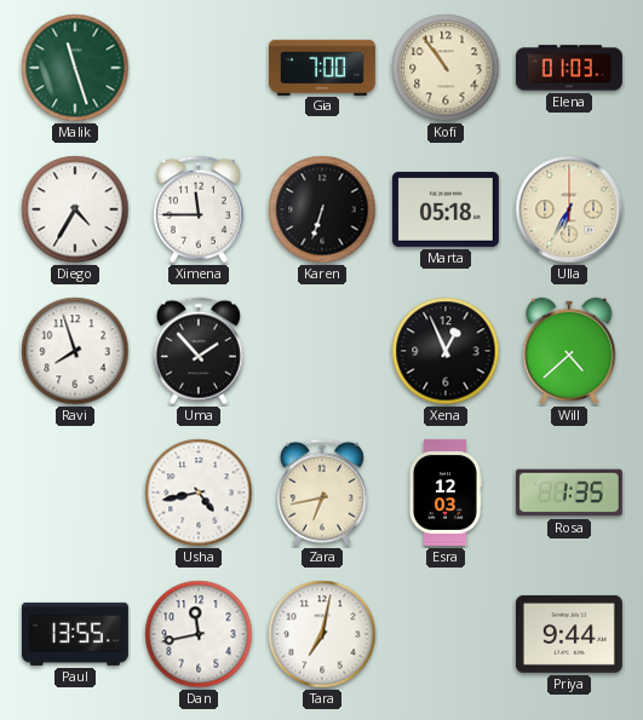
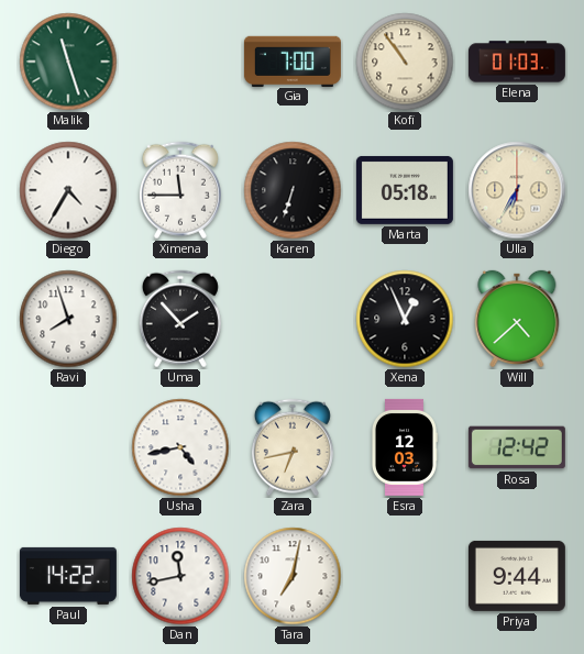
Rosa: 1:35 -> 12:42 (517, 447)
Paul: 13:55 -> 14:22 (68, 576)
